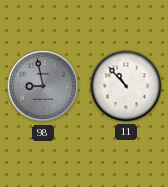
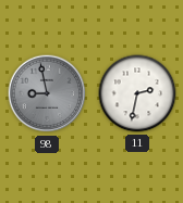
11: 10:53 -> 2:32 (137, 93)
